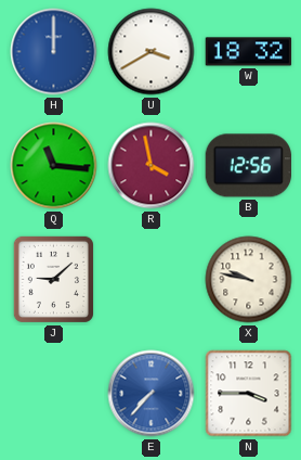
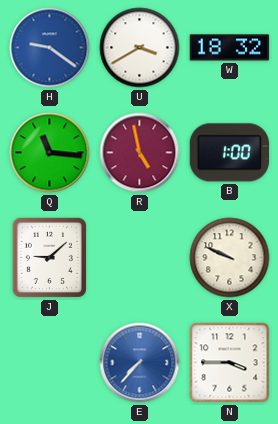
H: 12:00 -> 9:21 (50, 48)
R: 3:58 -> 4:58 (140, 153)
B: 12:56 -> 1:00 (230, 153)
X: 9:47 -> 9:49 (230, 258)
